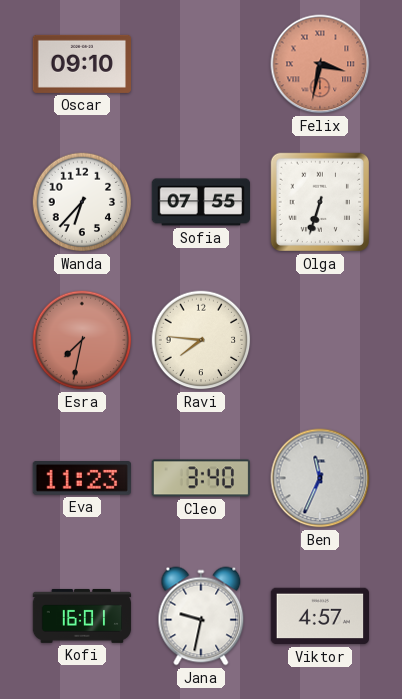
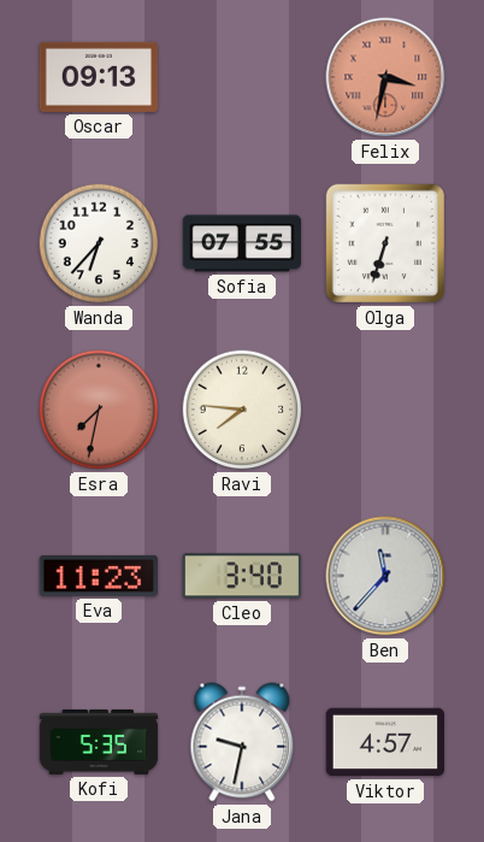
Oscar: 09:10 -> 09:13 (98, 77)
Ben: 11:34 -> 11:37 (385, 576)
Kofi: 16:01 -> 5:35 (99, 742)
